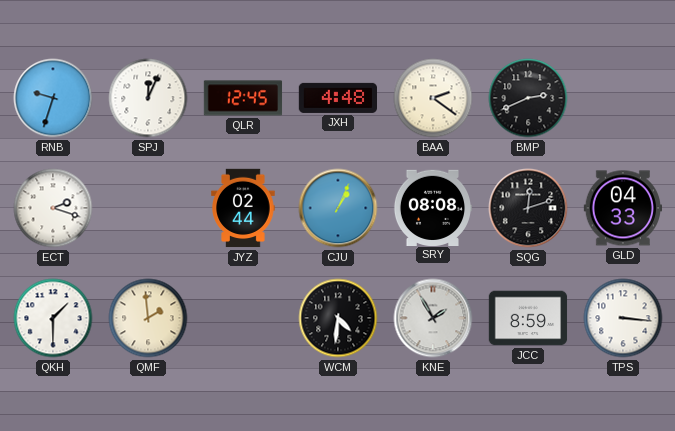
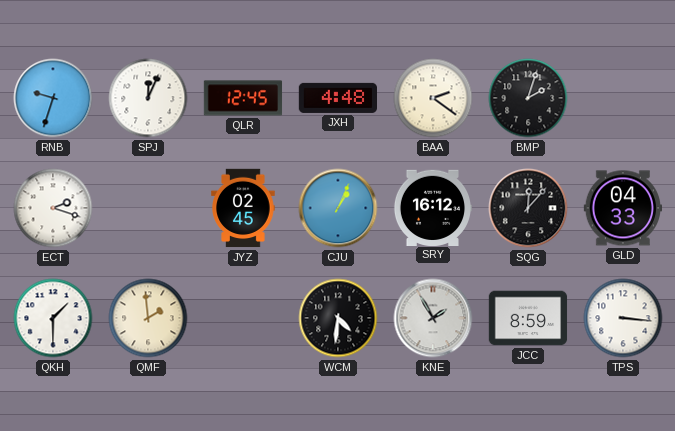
BMP: 2:41 -> 2:03 (528, 98)
JYZ: 02:44 -> 02:45 (243, 208)
SRY: 08:08 -> 16:12 (432, 207)
SQG: 12:12 -> 12:07 (528, 208)
